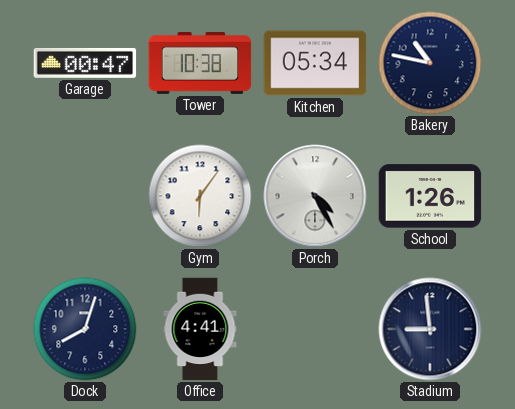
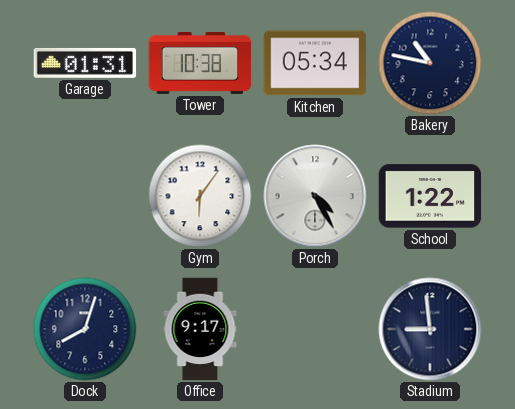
Garage: 00:47 -> 01:31 (85, 63)
School: 1:26 -> 1:22 (430, 196)
Office: 4:41 -> 9:17 (200, 329)
